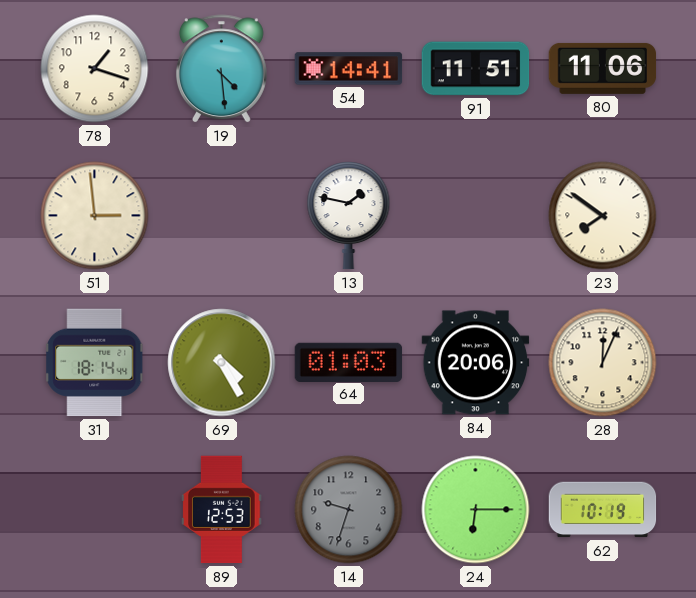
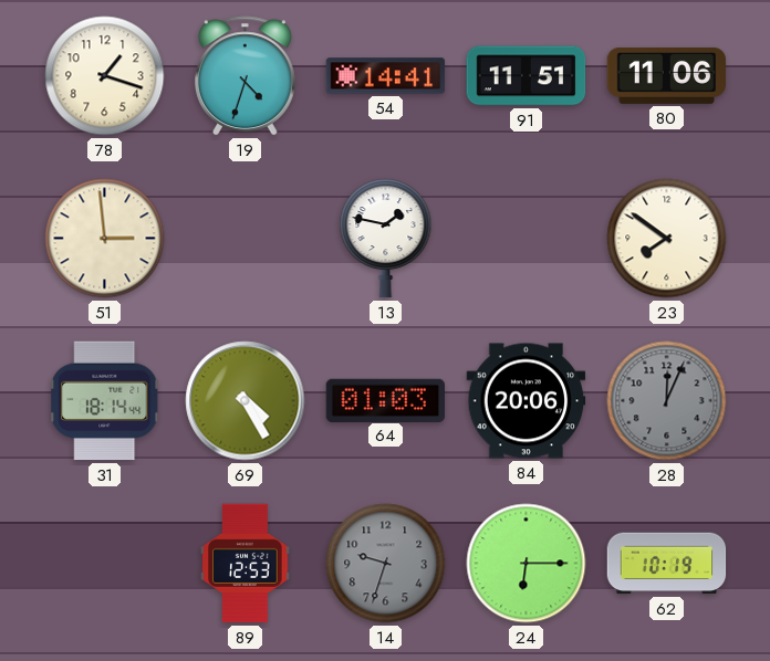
19: 4:29 -> 4:33 (244, 76)
28 dial: cream -> grey (667, 401)
